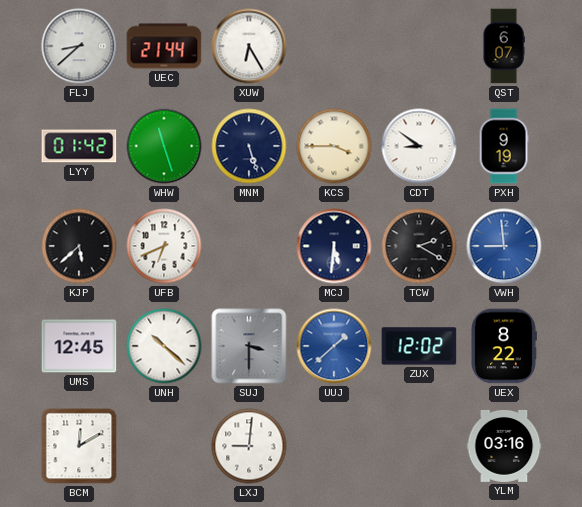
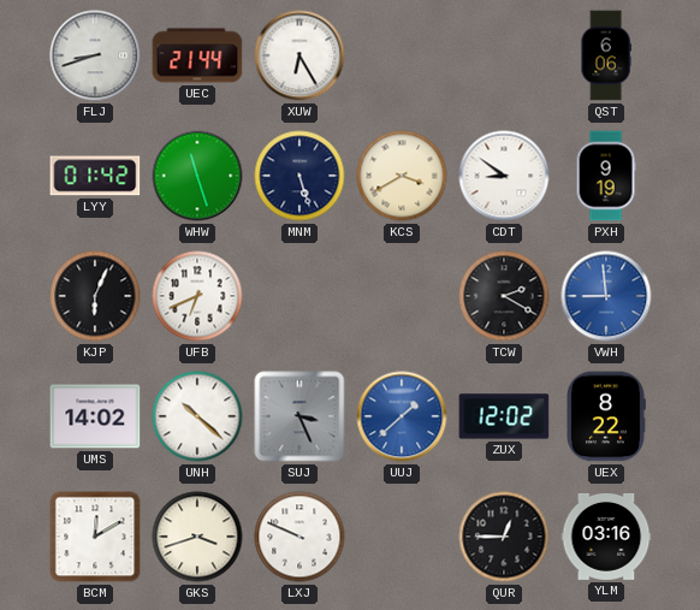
FLJ: 8:38 -> 8:42 (95, 55)
QST: 6:07 -> 6:06 (606, 55)
KCS: 3:45 -> 3:40 (402, 176)
KJP: 5:38 -> 6:04 (95, 296)
MCJ: 5:31 -> none (334, 246)
UMS: 12:45 -> 14:02 (95, 416)
SUJ: 3:30 -> 3:26 (299, 416)
GKS: none -> 3:42 (197, 537)
LXJ: 9:01 -> 9:49 (299, 537)
QUR: none -> 12:45 (504, 537)
